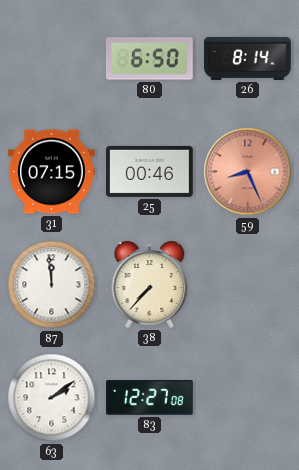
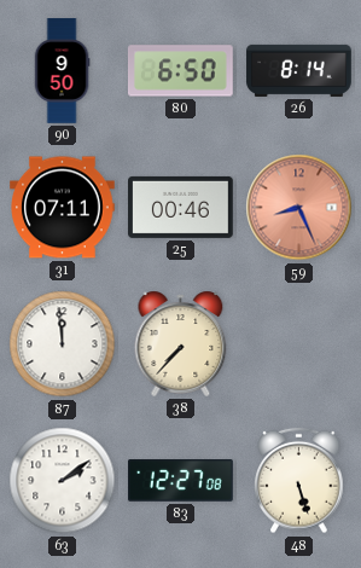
90: none -> 9:50 (62, 71)
31: 07:15 -> 07:11 (63, 208)
48: none -> 5:27 (299, 481)
